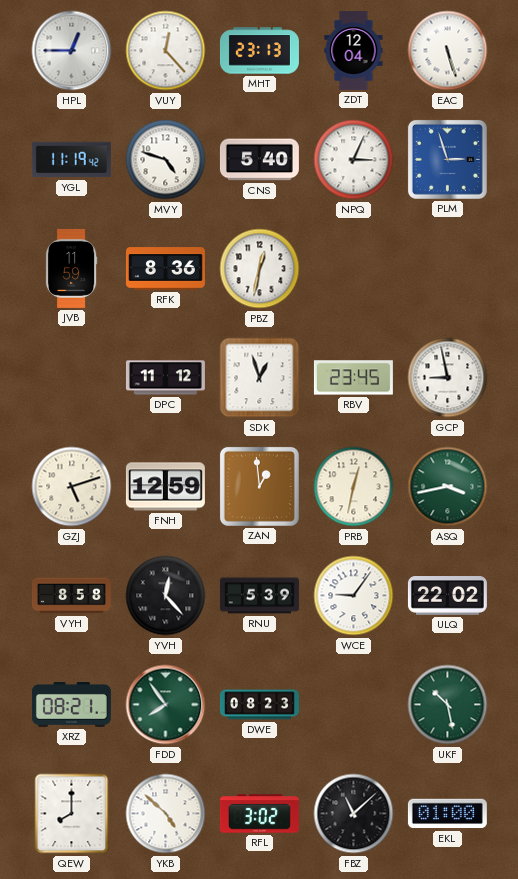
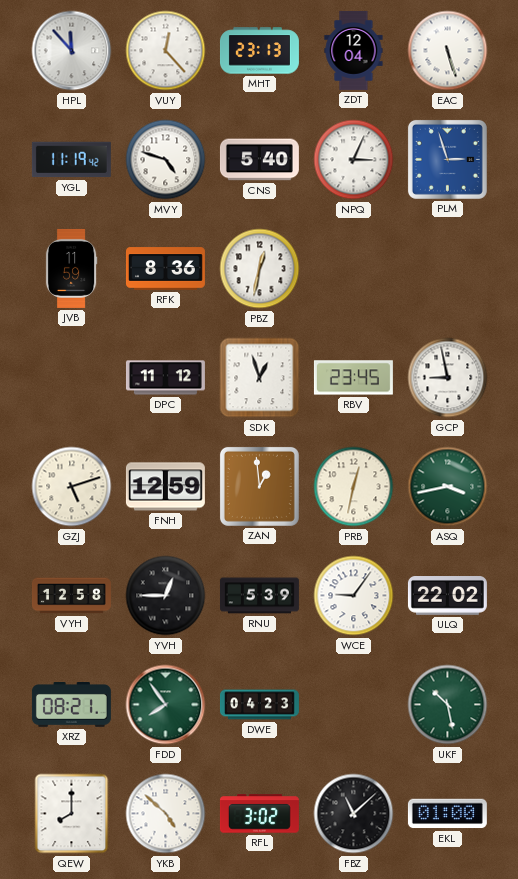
HPL: 12:45 -> 11:53 (72, 51)
VYH: 8:58 -> 12:58 (71, 596)
YVH: 12:23 -> 12:45 (166, 596)
DWE: 08:23 -> 04:23 (259, 705)
